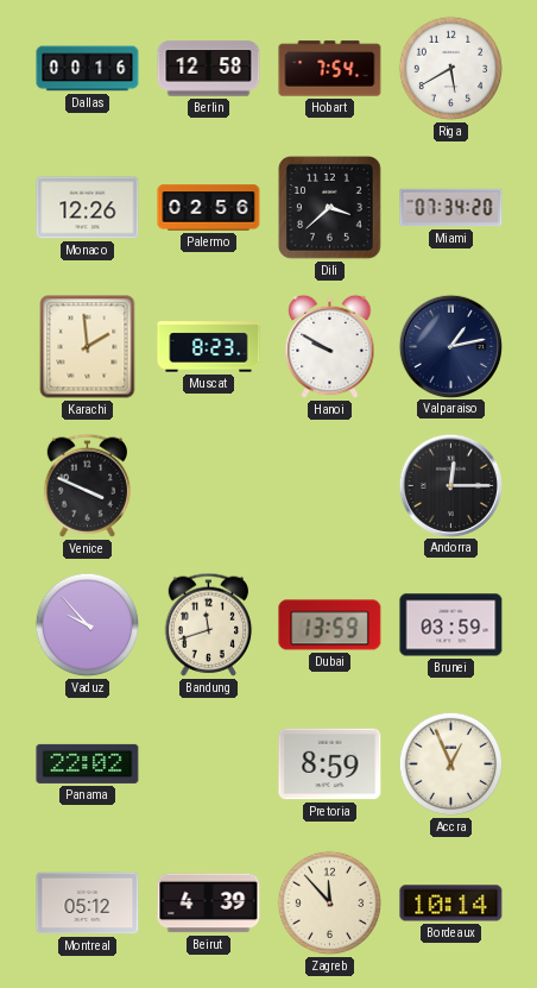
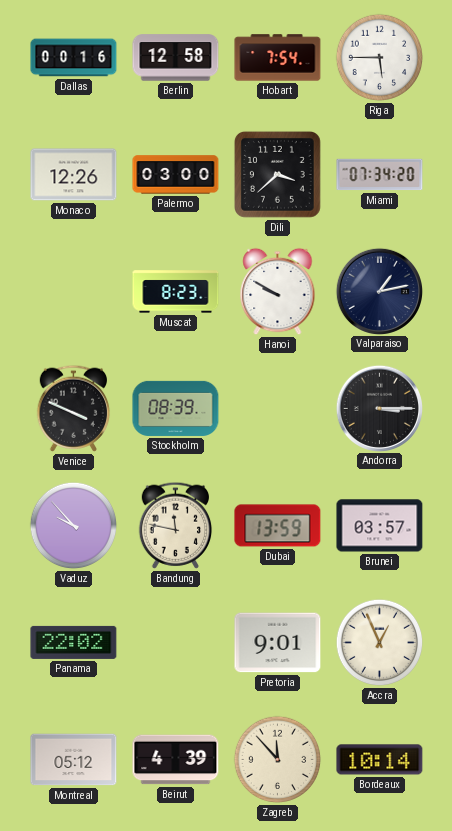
Riga: 5:40 -> 5:45 (380, 58)
Palermo: 02:56 -> 03:00 (176, 175)
Karachi: 1:59 -> none (88, 347)
Stockholm: none -> 08:39 (176, 408)
Andorra: 12:15 -> 3:15 (379, 408)
Bandung: 11:42 -> 11:47 (176, 525)
Brunei: 03:59 -> 03:57 (380, 526)
Pretoria: 8:59 -> 9:01 (278, 643)
